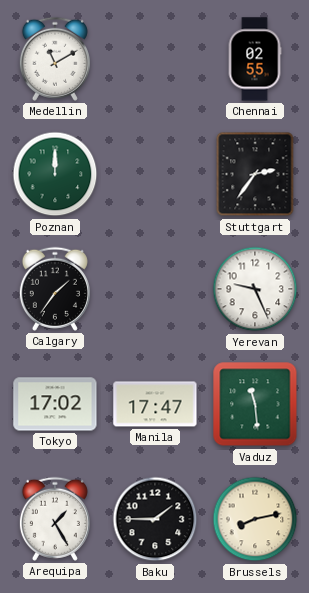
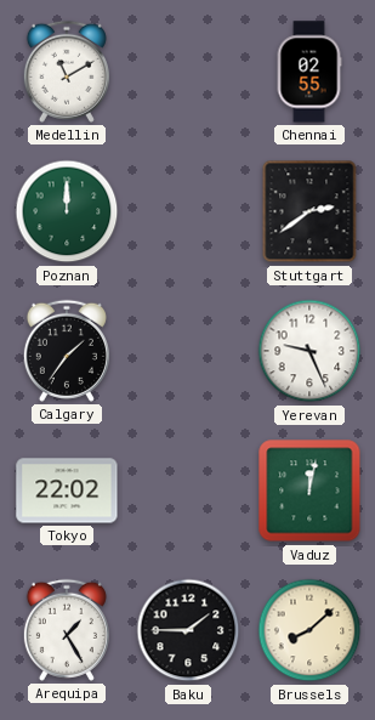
Stuttgart: 2:36 -> 2:39 (309, 211)
Tokyo: 17:02 -> 22:02 (67, 491)
Manila: 17:47 -> none (155, 404)
Vaduz: 11:29 -> 12:02 (309, 491)
Brussels: 8:13 -> 8:08 (309, 630)
